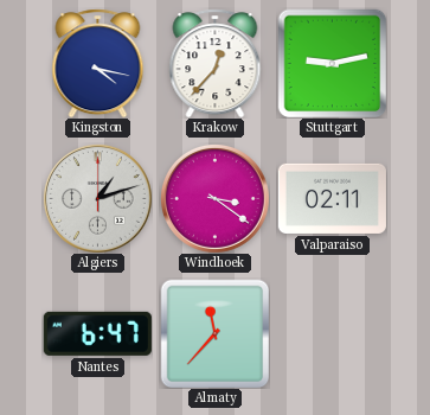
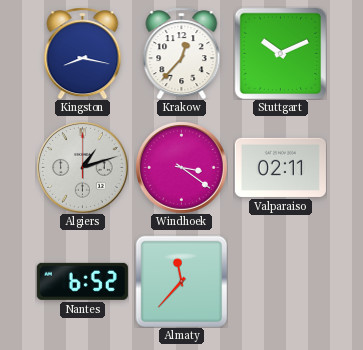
Kingston: 4:17 -> 8:17 (83, 53)
Stuttgart: 9:13 -> 10:11 (280, 53)
Nantes: 6:47 -> 6:52 (82, 281)
